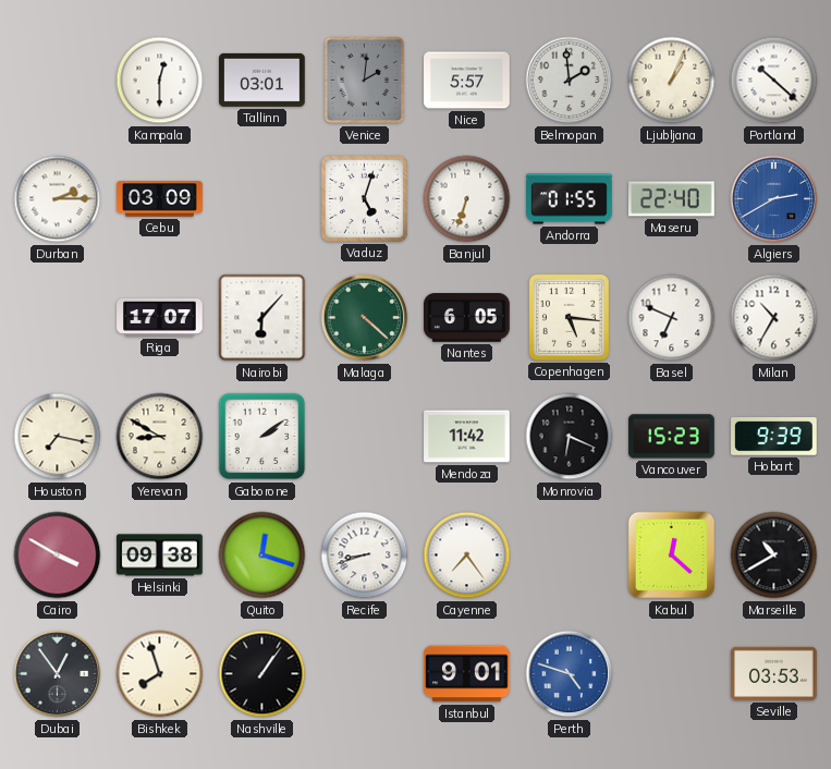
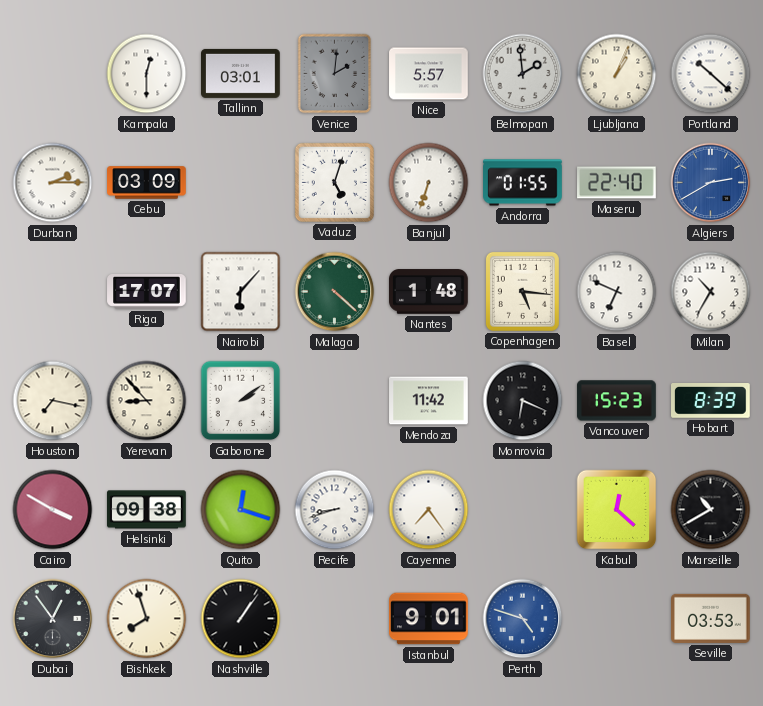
Nantes: 6:05 -> 1:48 (429, 292)
Yerevan: 8:50 -> 8:53 (147, 401)
Hobart: 9:39 -> 8:39 (711, 401)
